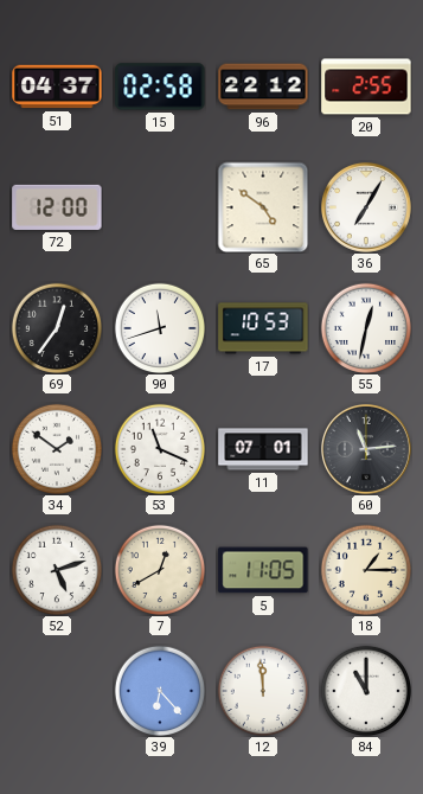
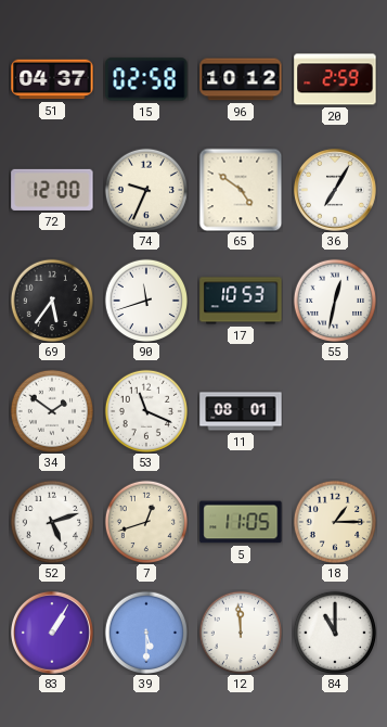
96: 22:12 -> 10:12 (241, 79)
20: 2:55 -> 2:59 (335, 79)
74: none -> 9:34 (145, 189)
69: 12:36 -> 5:36 (51, 299)
11: 07:01 -> 08:01 (241, 411)
60: 11:14 -> none (366, 449)
7: 12:40 -> 12:42 (145, 521)
83: none -> 1:05 (52, 633)
39: 6:23 -> 5:30 (145, 632)
